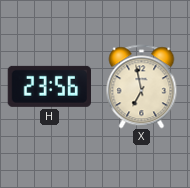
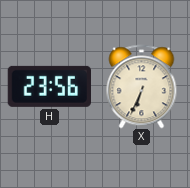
X: 6:58 -> 6:34 (142, 86)
